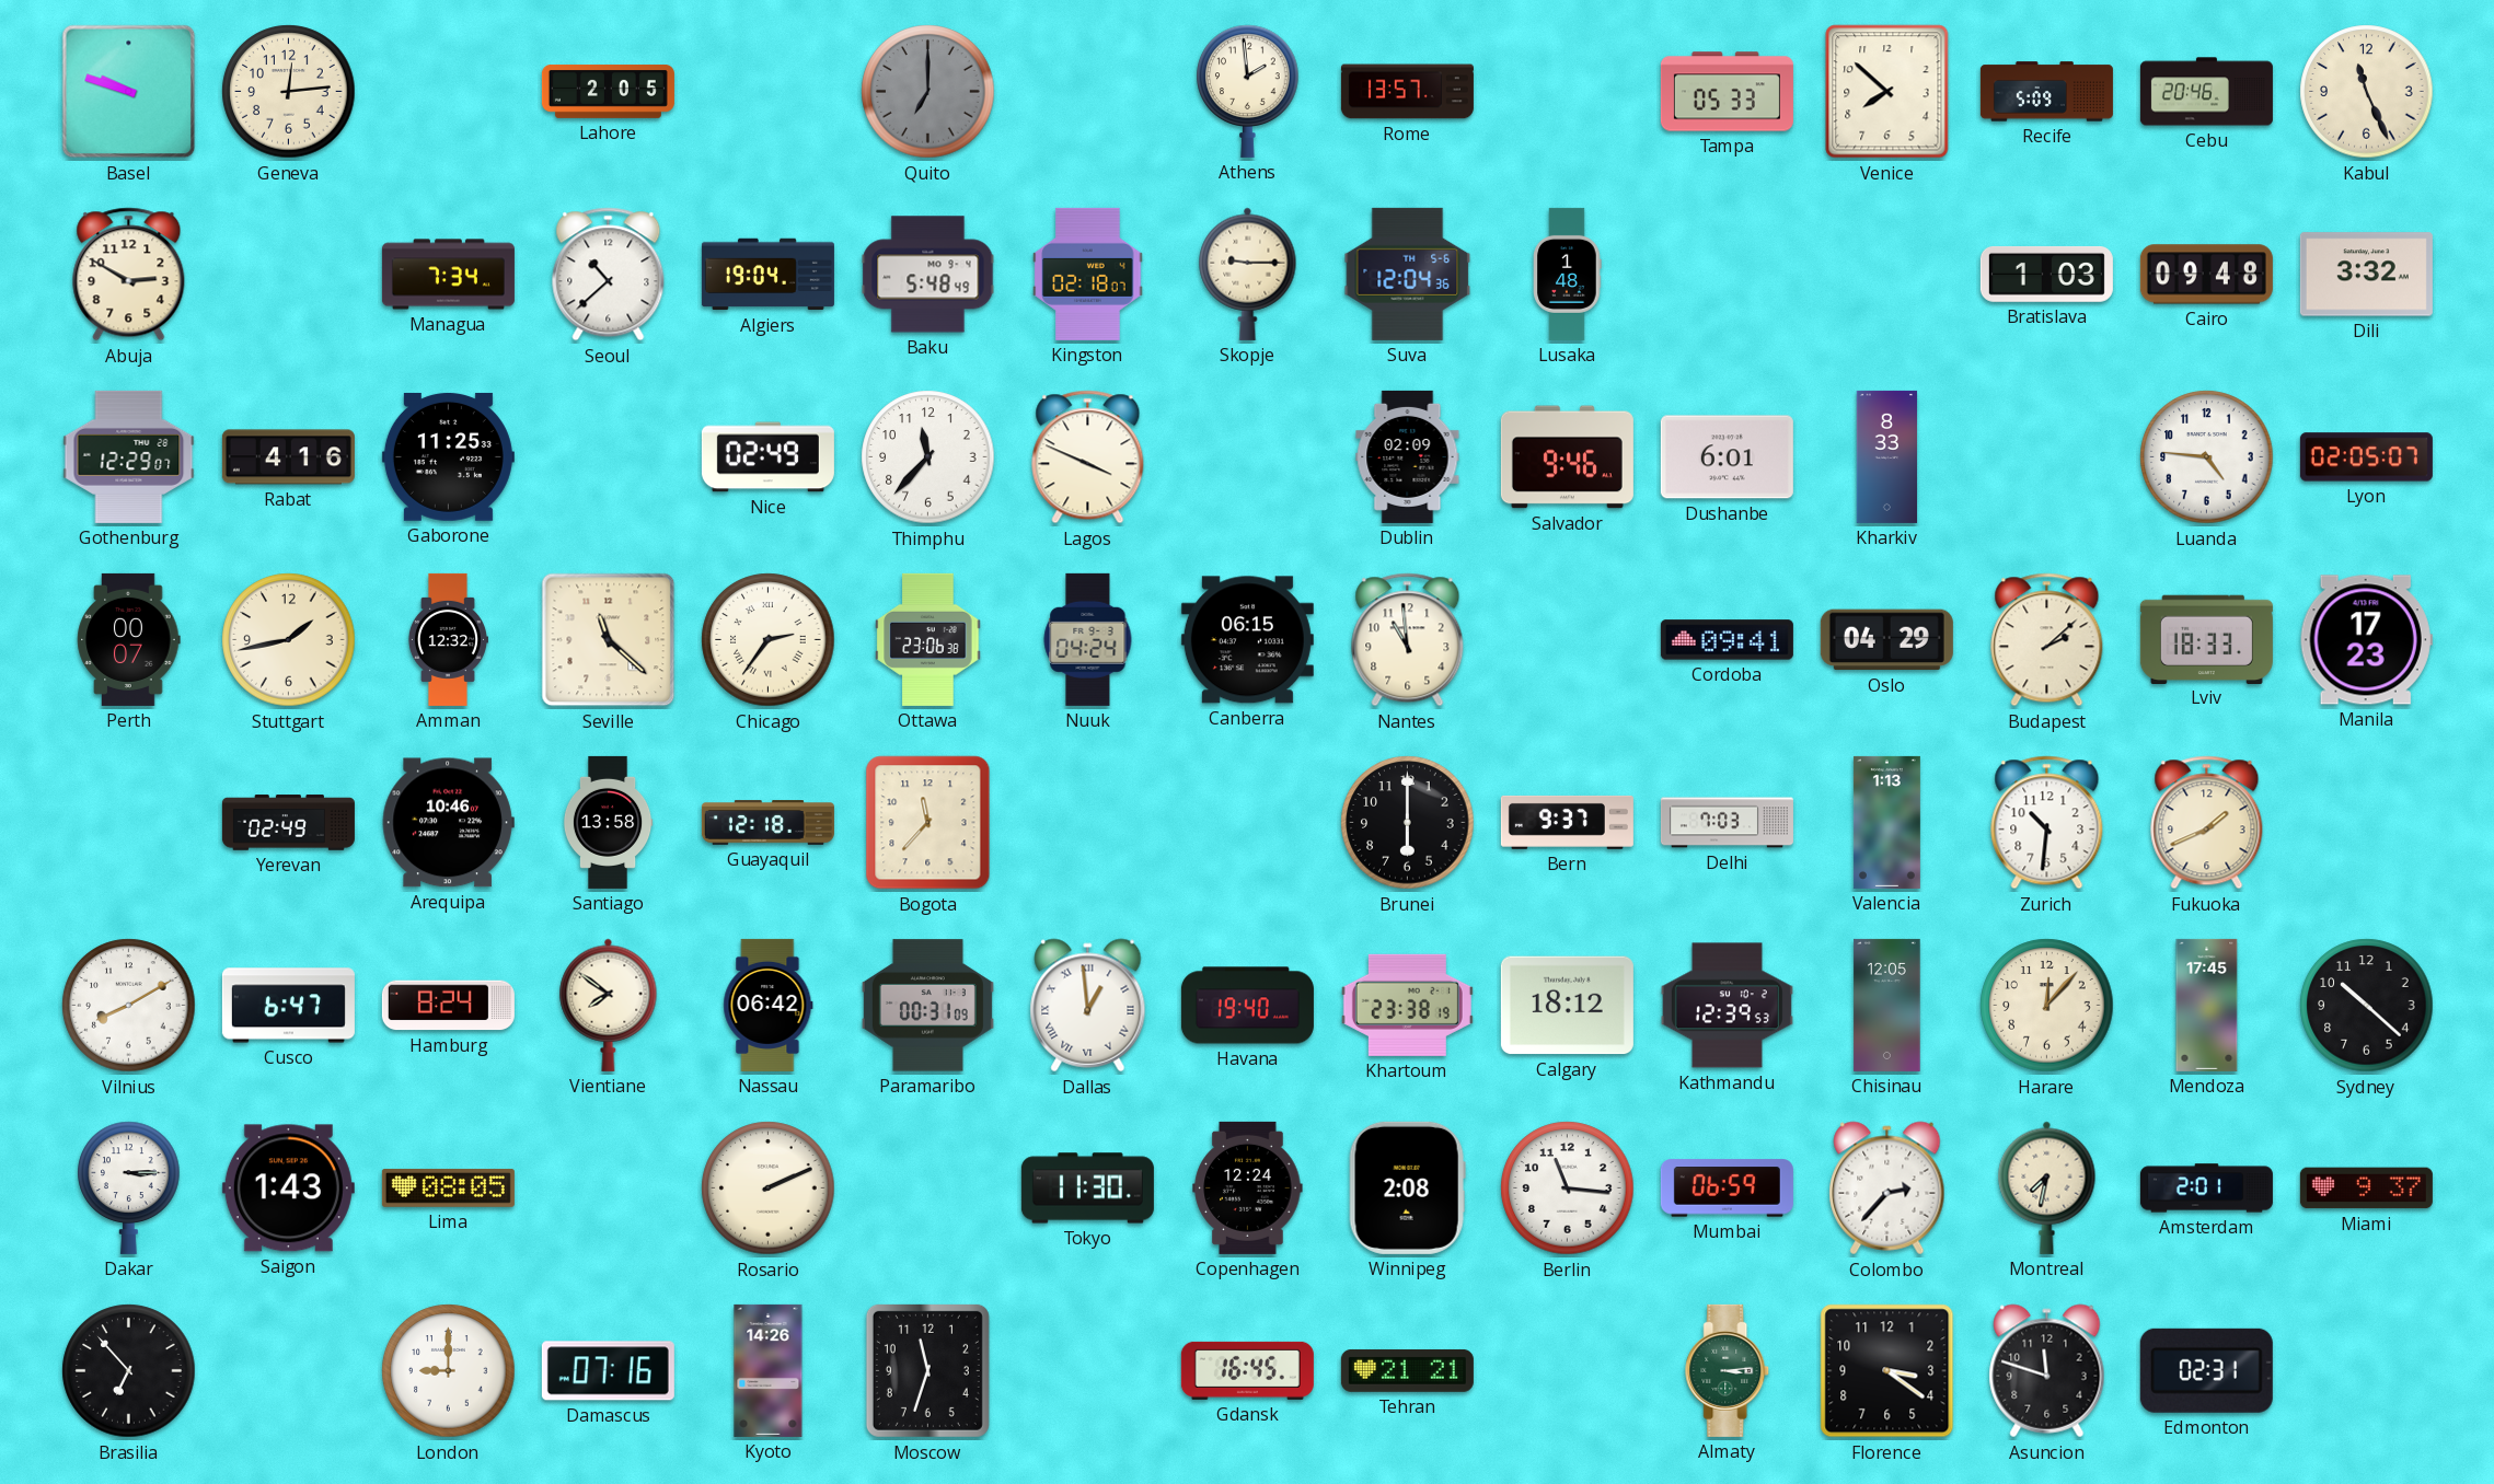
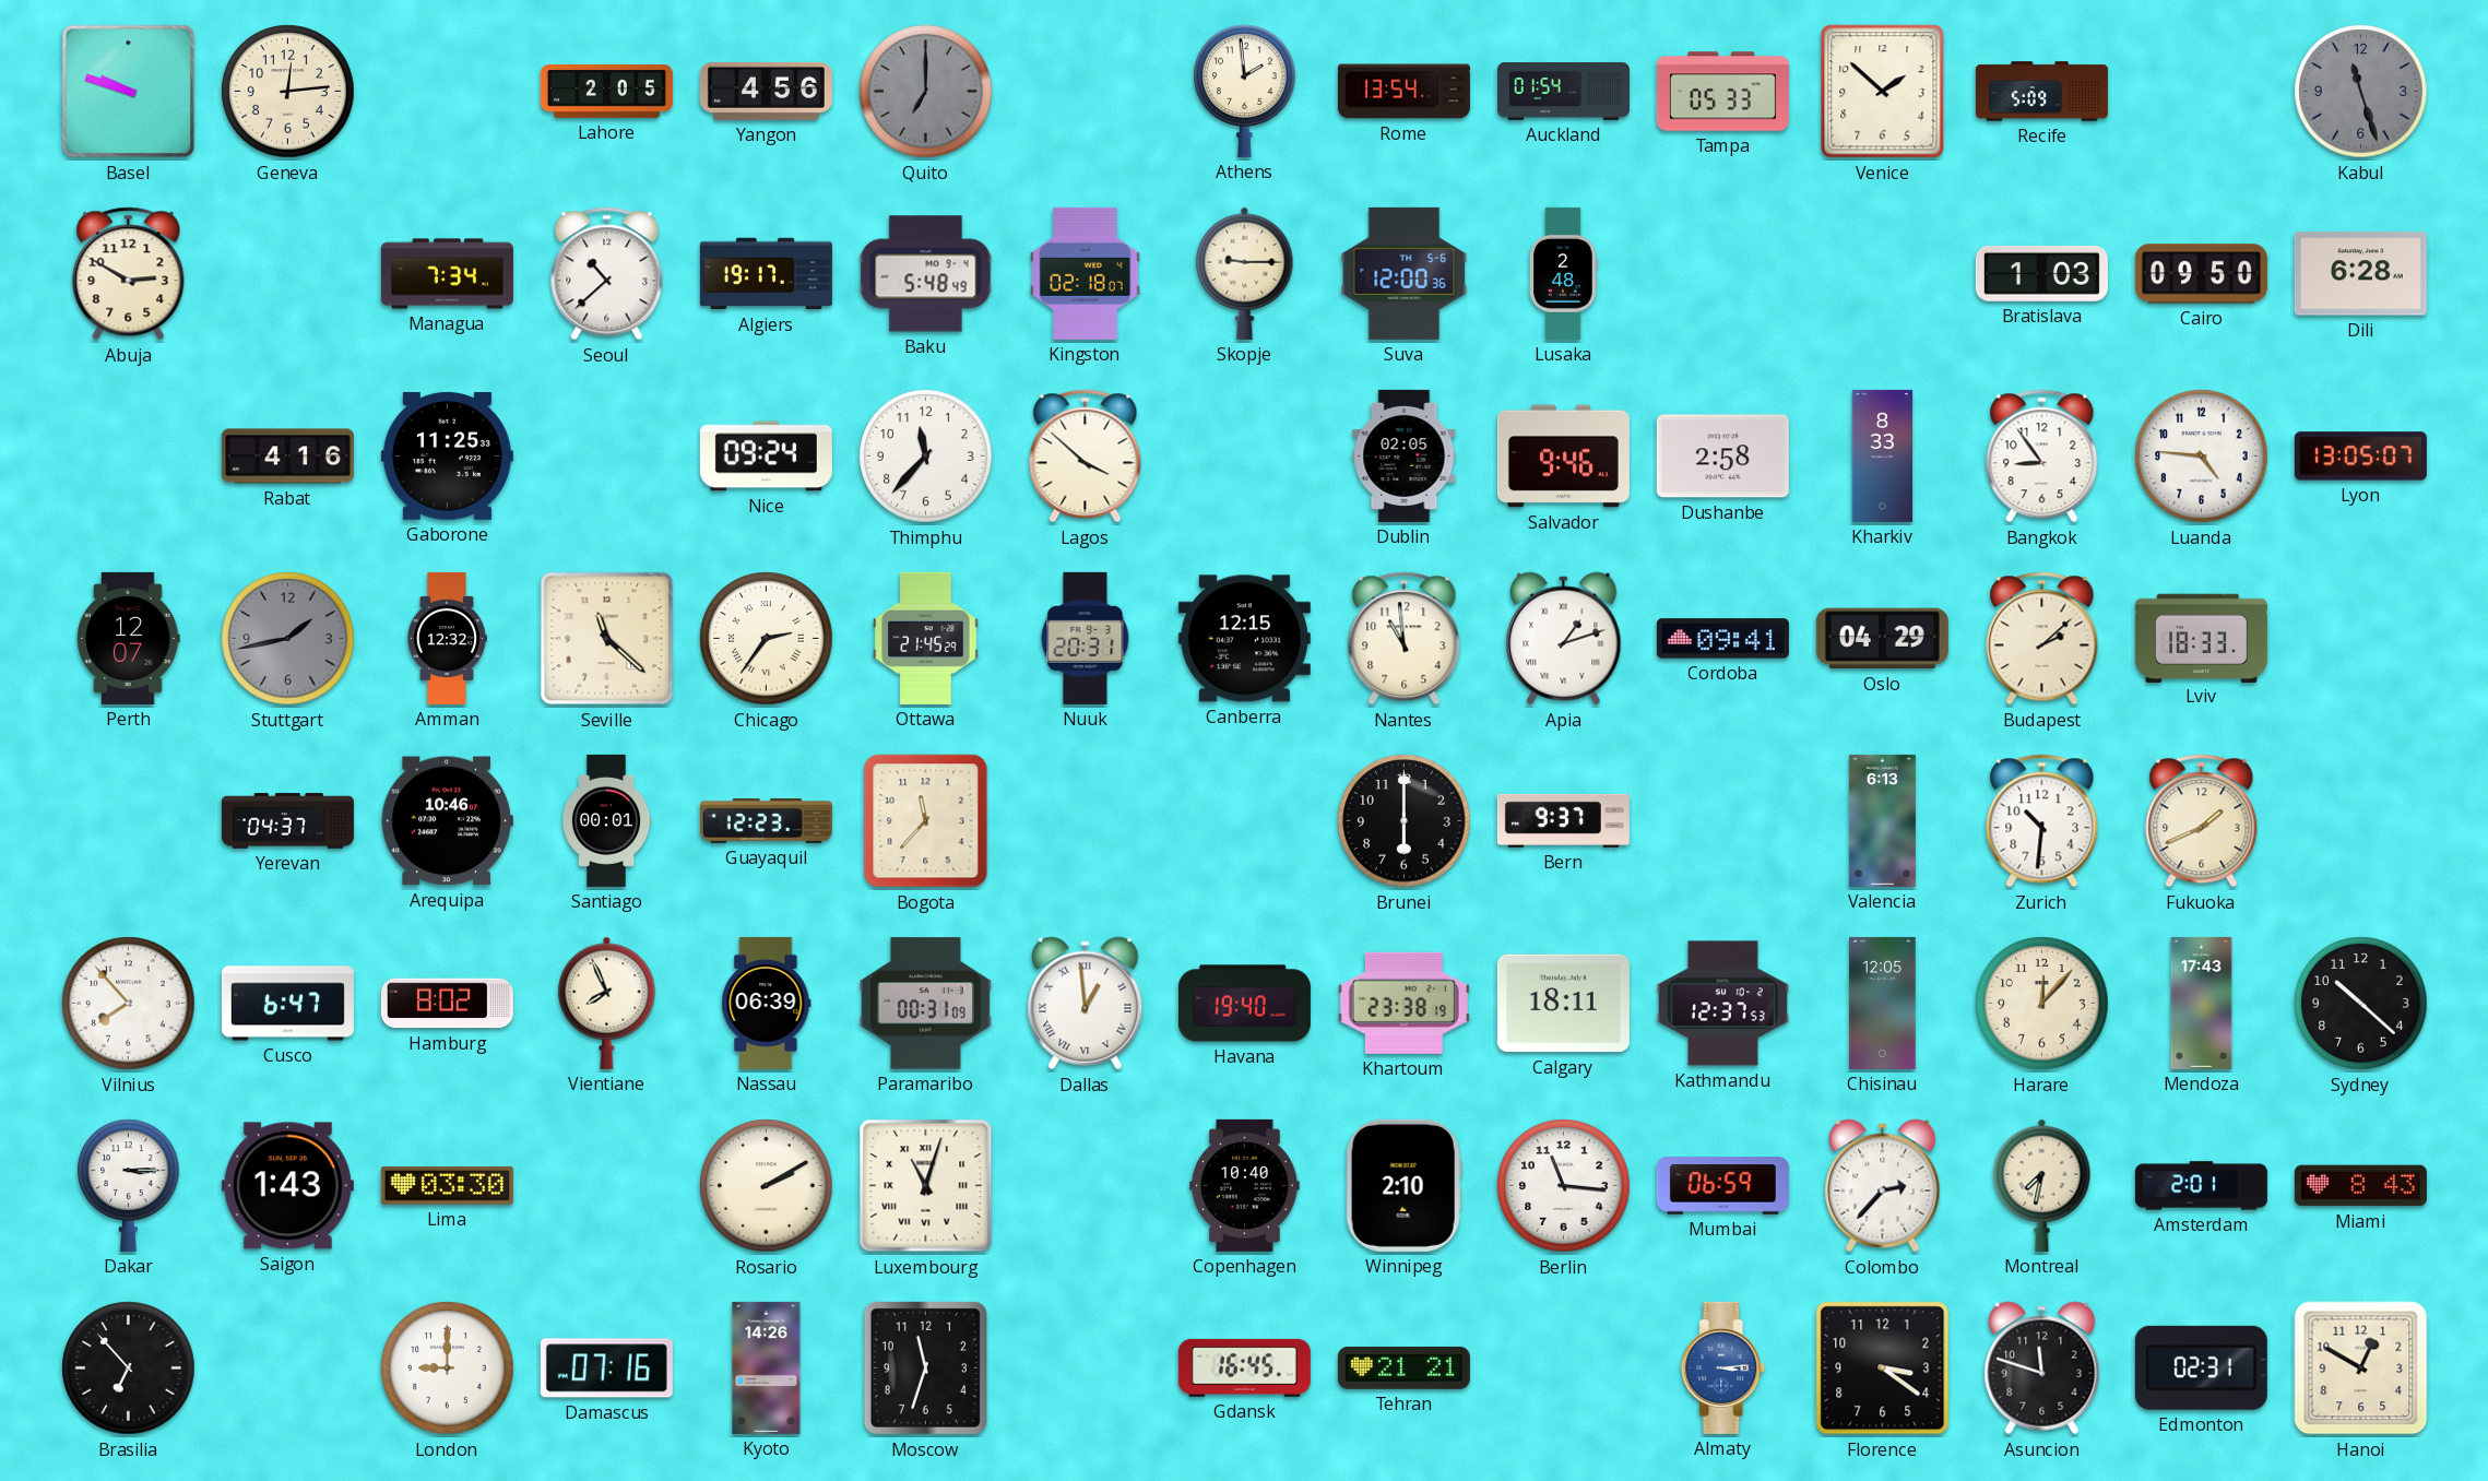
Yangon: none -> 4:56 (766, 91)
Rome: 13:57 -> 13:54 (1403, 92)
Auckland: none -> 01:54 (1563, 92)
Venice: 7:52 -> 1:52 (1883, 92)
Cebu: 20:46 -> none (2206, 92)
Kabul: 11:26 -> 11:27 (2361, 92)
Kabul dial: cream -> grey (2361, 92)
Algiers: 19:04 -> 19:17 (766, 274)
Suva: 12:04 -> 12:00 (1405, 273)
Lusaka: 1:48 -> 2:48 (1564, 273)
Cairo: 09:48 -> 09:50 (2201, 274)
Dili: 3:32 -> 6:28 (2360, 274)
Gothenburg: 12:29 -> none (129, 456)
Nice: 02:49 -> 09:24 (766, 457)
Lagos: 3:49 -> 3:52 (1086, 457)
Dublin: 02:09 -> 02:05 (1405, 455)
Dushanbe: 6:01 -> 2:58 (1722, 457)
Bangkok: none -> 8:54 (2042, 457)
Lyon: 02:05 -> 13:05 (2360, 457)
Perth: 00:07 -> 12:07 (129, 638)
Stuttgart dial: cream -> grey (288, 639)
Ottawa: 23:06 -> 21:45 (926, 638)
Nuuk: 04:24 -> 20:31 (1086, 638)
Canberra: 06:15 -> 12:15 (1244, 639)
Apia: none -> 1:12 (1564, 639)
Manila: 17:23 -> none (2366, 640)
Yerevan: 02:49 -> 04:37 (287, 821)
Santiago: 13:58 -> 00:01 (606, 820)
Guayaquil: 12:18 -> 12:23 (766, 821)
Delhi: 7:03 -> none (1727, 823)
Valencia: 1:13 -> 6:13 (1882, 820)
Vilnius: 8:10 -> 7:53 (129, 1004)
Hamburg: 8:24 -> 8:02 (447, 1004)
Vientiane: 7:51 -> 7:56 (607, 1003)
Nassau: 06:42 -> 06:39 (767, 1003)
Calgary: 18:12 -> 18:11 (1563, 1004)
Kathmandu: 12:39 -> 12:37 (1722, 1004)
Mendoza: 17:45 -> 17:43 (2202, 1003)
Lima: 08:05 -> 03:30 (447, 1186)
Rosario: 2:11 -> 2:10 (767, 1186)
Luxembourg: none -> 11:03 (926, 1186)
Tokyo: 11:30 -> none (1087, 1189)
Copenhagen: 12:24 -> 10:40 (1245, 1185)
Winnipeg: 2:08 -> 2:10 (1403, 1185)
Miami: 9:37 -> 8:43 (2360, 1186)
Almaty dial: green -> blue (1723, 1367)
Hanoi: none -> 12:50 (2361, 1369)
